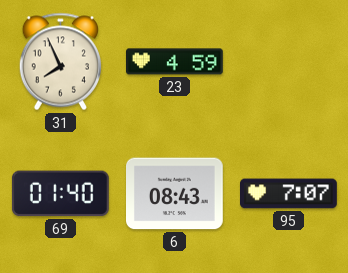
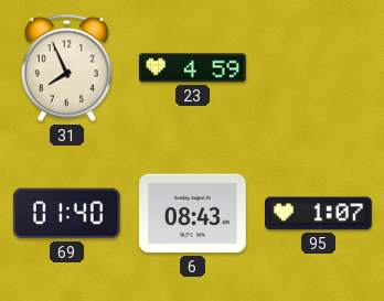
95: 7:07 -> 1:07 (319, 214)
